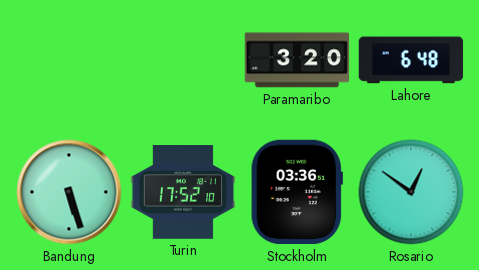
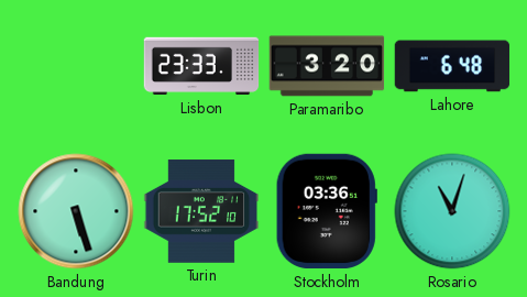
Lisbon: none -> 23:33 (201, 66)
Rosario: 12:51 -> 11:03 (452, 211)
